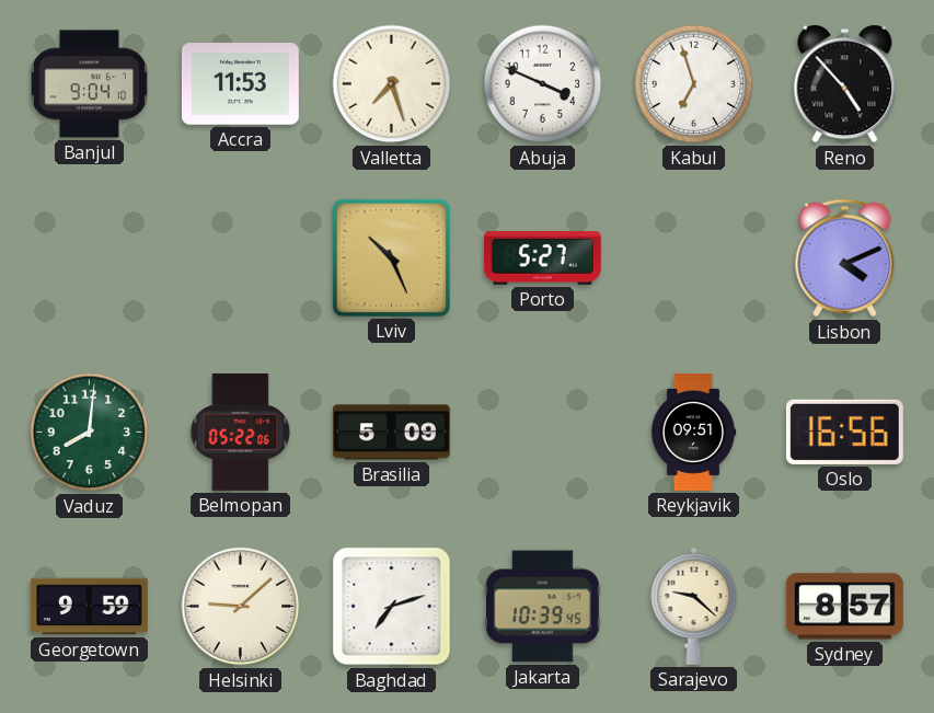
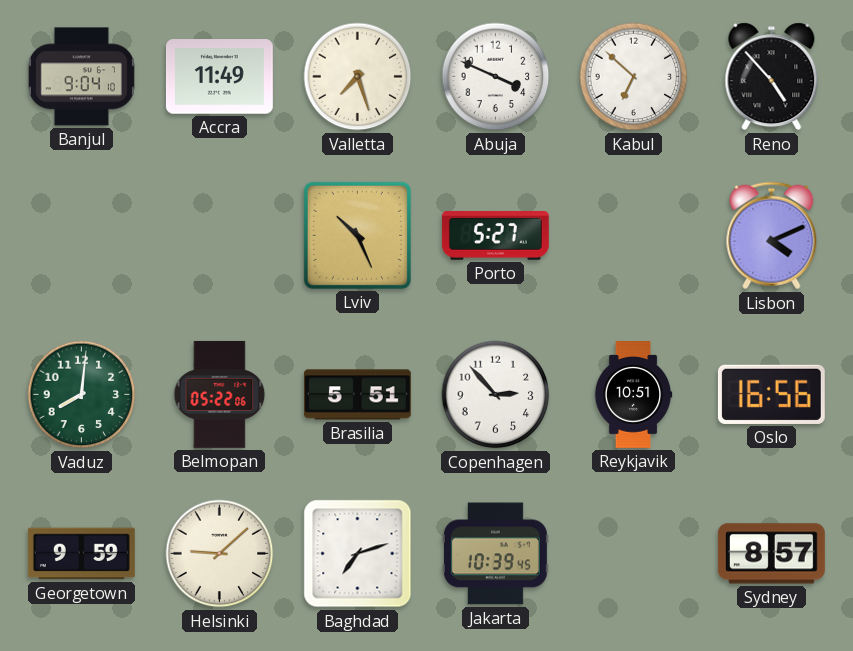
Accra: 11:53 -> 11:49 (219, 77)
Kabul: 6:57 -> 6:52 (634, 77)
Brasilia: 5:09 -> 5:51 (357, 395)
Copenhagen: none -> 2:53 (496, 395)
Reykjavik: 09:51 -> 10:51 (633, 395)
Sarajevo: 9:22 -> none (694, 606)
